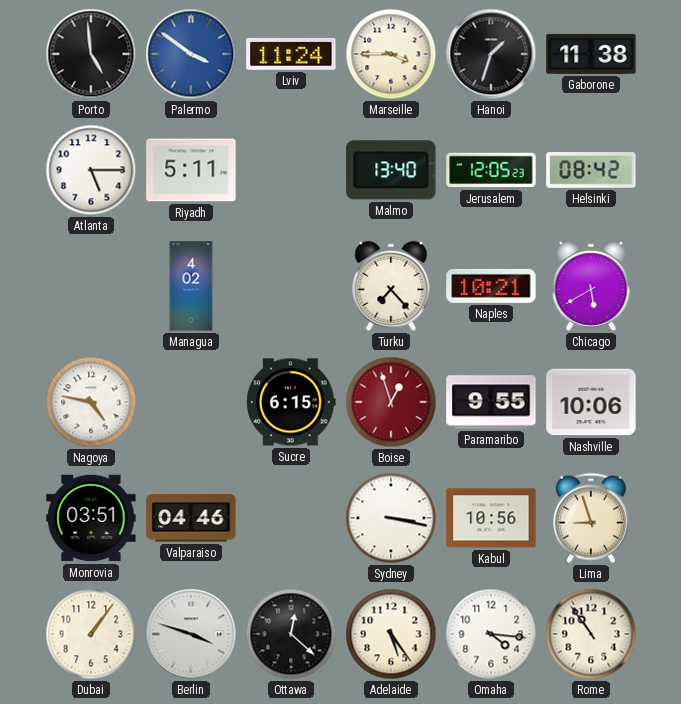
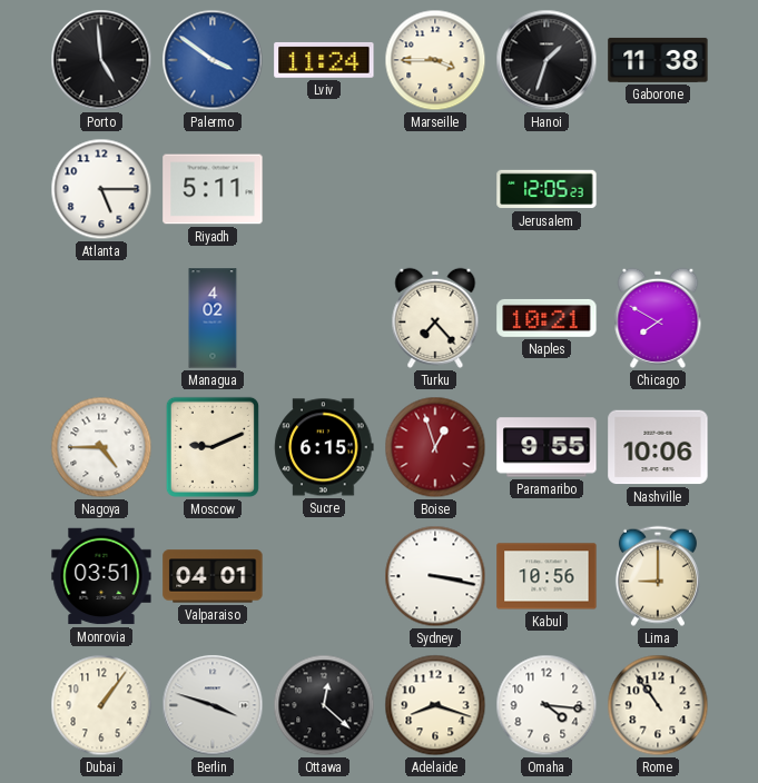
Malmo: 13:40 -> none (391, 170)
Helsinki: 08:42 -> none (591, 170)
Chicago: 5:40 -> 7:50 (658, 318)
Nagoya: 4:47 -> 4:45 (101, 447)
Moscow: none -> 9:11 (213, 447)
Valparaiso: 04:46 -> 04:01 (213, 576)
Lima: 8:57 -> 9:00 (658, 576)
Adelaide: 5:24 -> 8:18 (435, 705)
